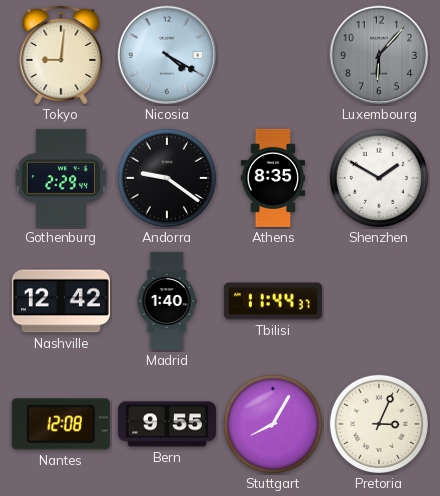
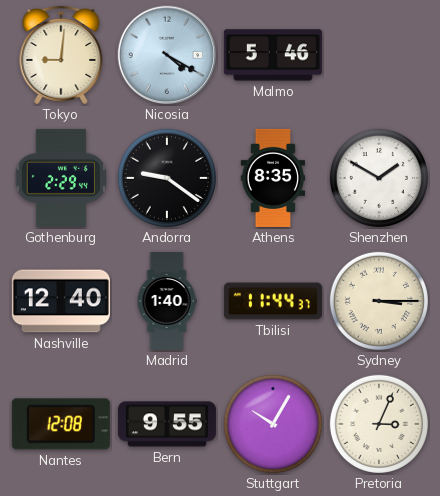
Malmo: none -> 5:46 (273, 55)
Luxembourg: 6:07 -> none (379, 55)
Nashville: 12:42 -> 12:40 (61, 301)
Sydney: none -> 3:15 (379, 301)
Stuttgart: 8:05 -> 10:05 (273, 424)
